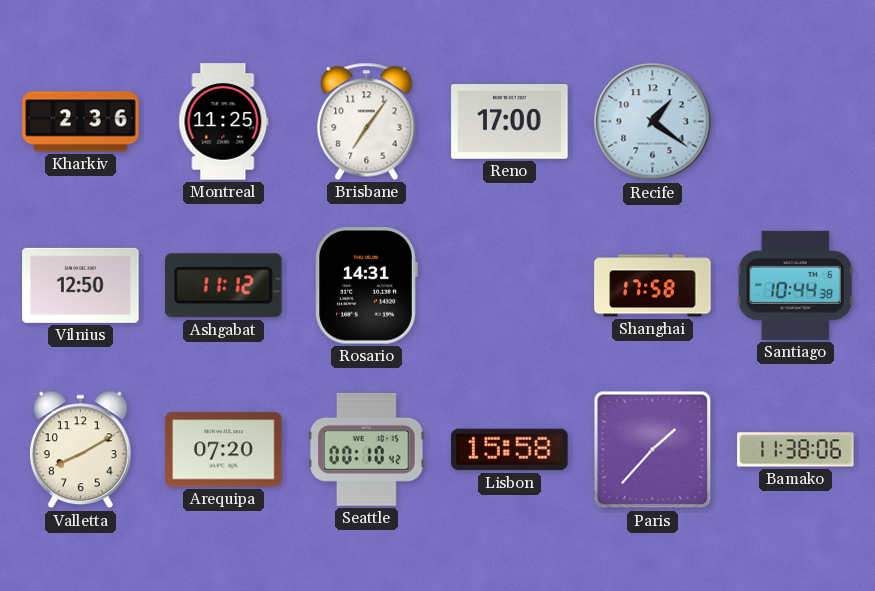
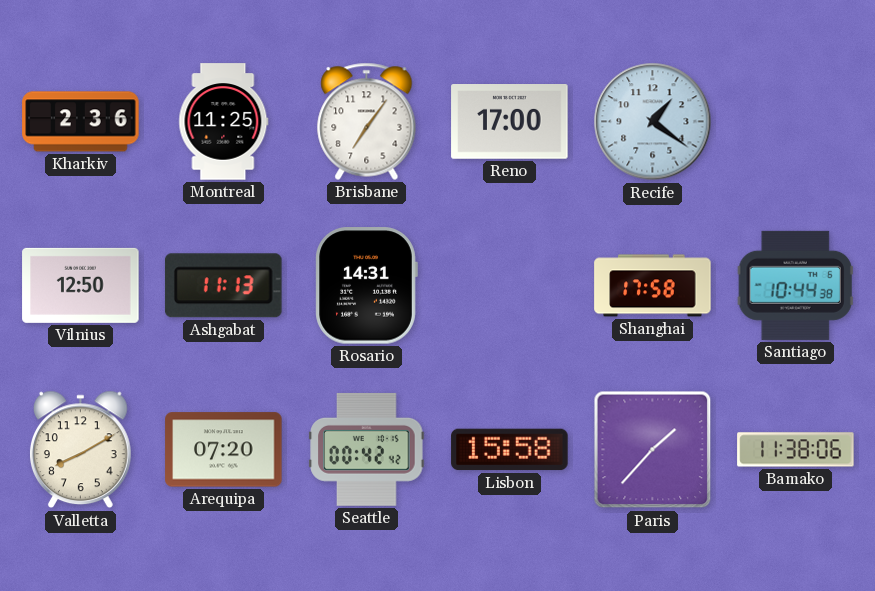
Ashgabat: 11:12 -> 11:13 (224, 286)
Seattle: 00:10 -> 00:42 (367, 449)
